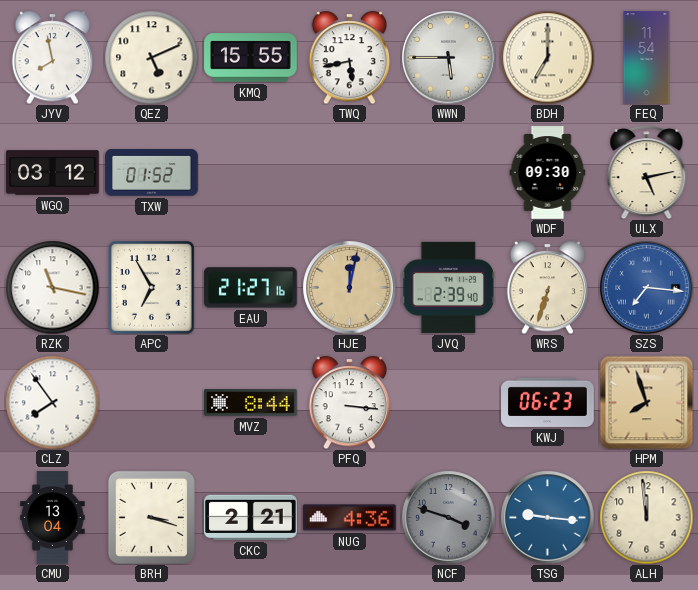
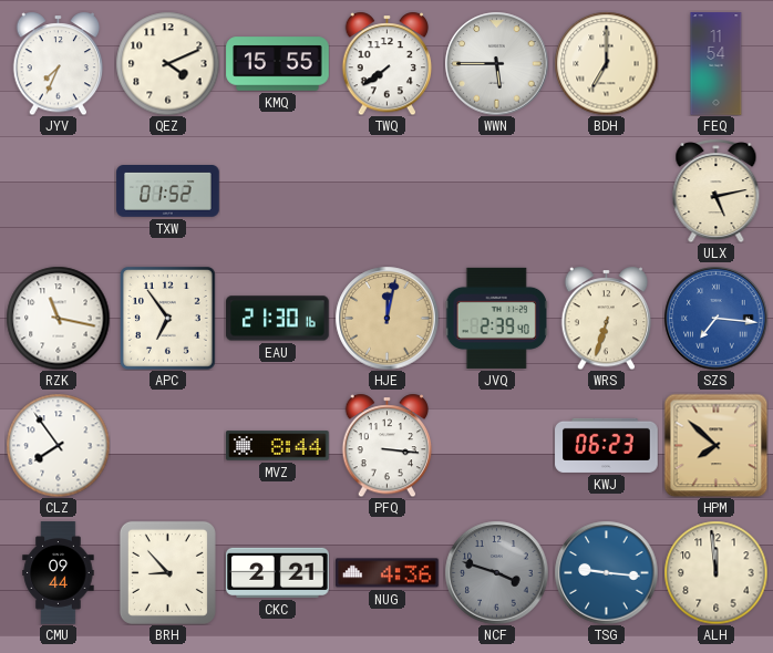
JYV: 7:58 -> 7:34 (59, 63)
QEZ: 5:11 -> 4:11 (167, 63)
TWQ: 5:43 -> 7:39 (388, 63)
WGQ: 03:12 -> none (53, 173)
WDF: 09:30 -> none (548, 173)
APC: 6:55 -> 6:54 (168, 319)
EAU: 21:27 -> 21:30 (278, 319)
HPM: 7:57 -> 7:52 (715, 445)
CMU: 13:04 -> 09:44 (59, 573)
BRH: 3:18 -> 8:53 (167, 572)
